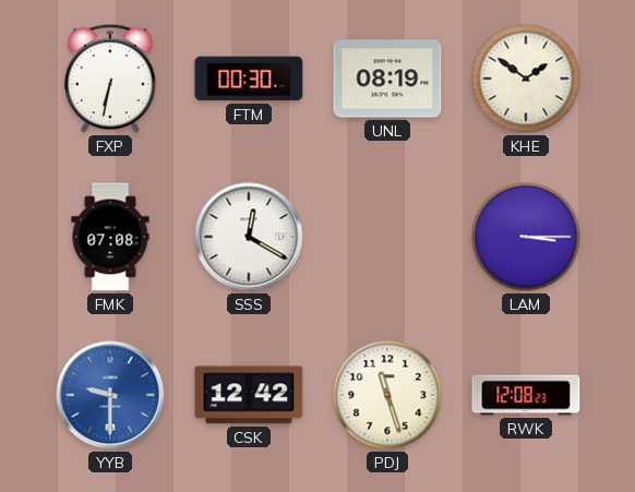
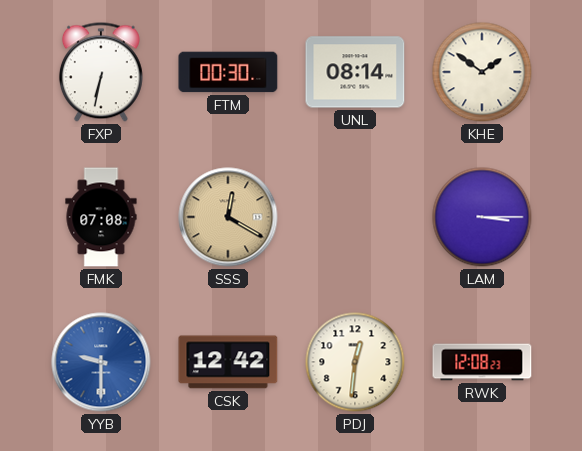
UNL: 08:19 -> 08:14 (355, 72)
SSS dial: white -> champagne (228, 217)
PDJ: 11:27 -> 12:31 (355, 362)
